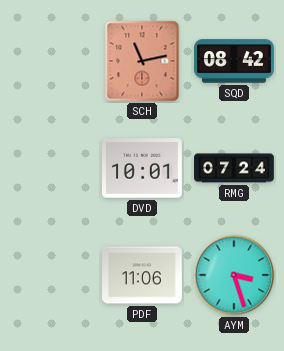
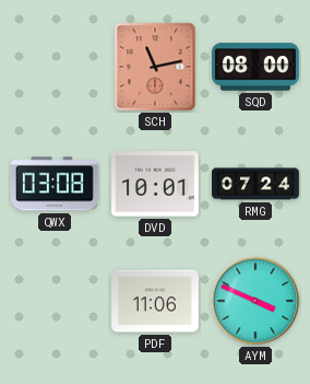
SQD: 08:42 -> 08:00 (257, 67)
QWX: none -> 03:08 (56, 184)
AYM: 3:27 -> 3:49 (255, 301)
